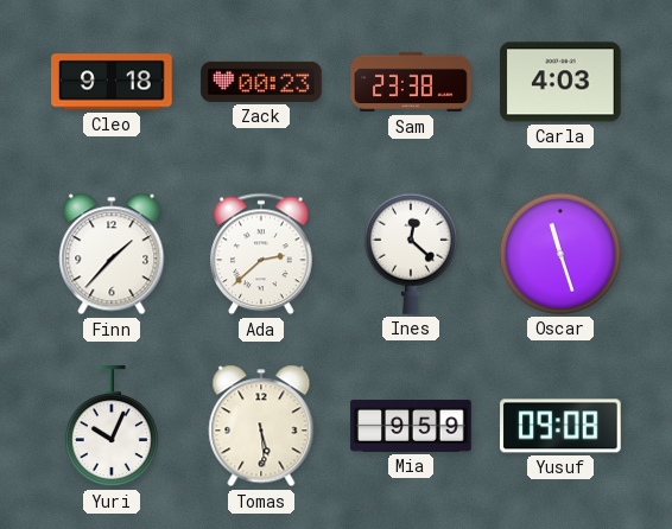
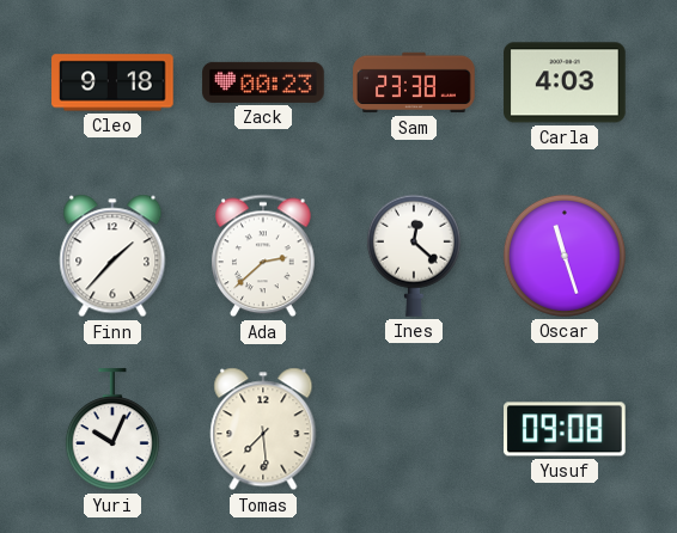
Tomas: 5:29 -> 7:29 (263, 429)
Mia: 9:59 -> none (411, 426)
